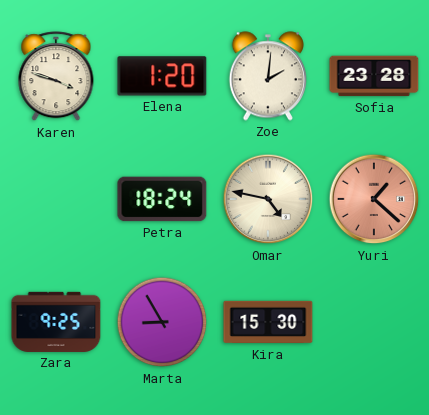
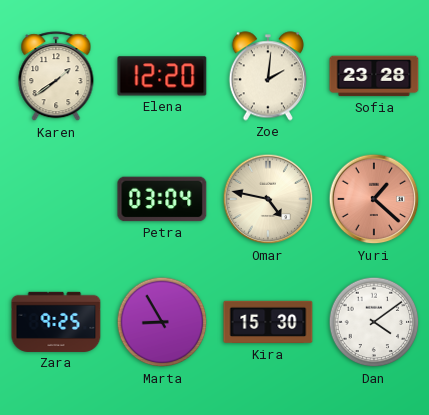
Karen: 3:48 -> 1:39 (56, 77)
Elena: 1:20 -> 12:20 (162, 76)
Petra: 18:24 -> 03:04 (162, 199)
Dan: none -> 4:09 (374, 322)
